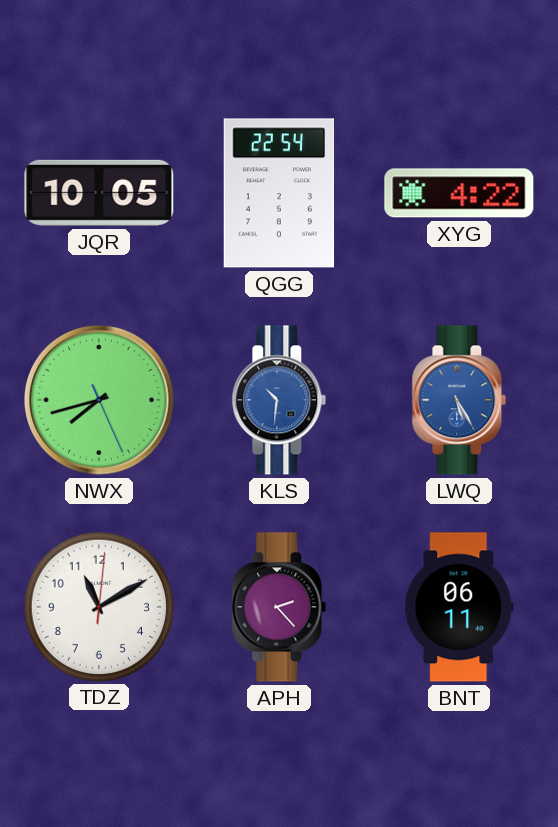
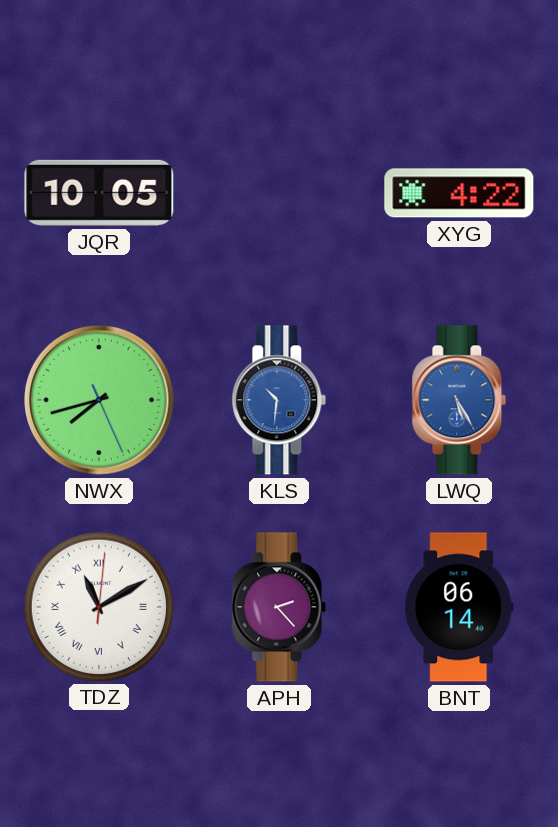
QGG: 22:54 -> none (279, 193)
TDZ numerals: Arabic -> Roman (98, 606)
BNT: 06:11 -> 06:14 (459, 607)
